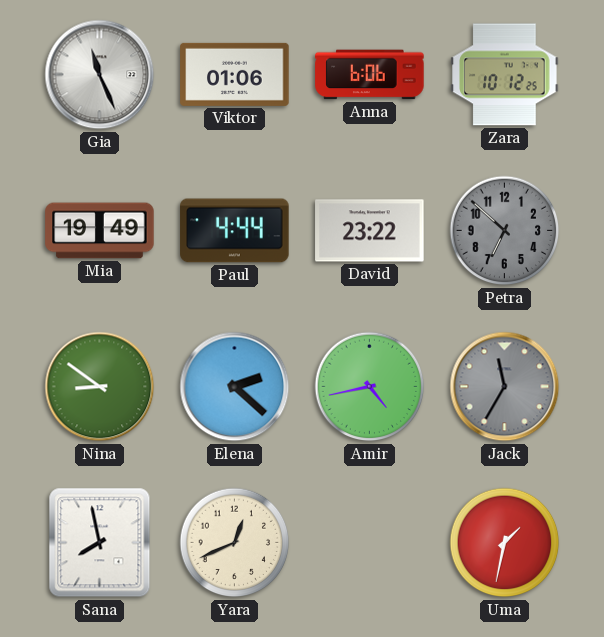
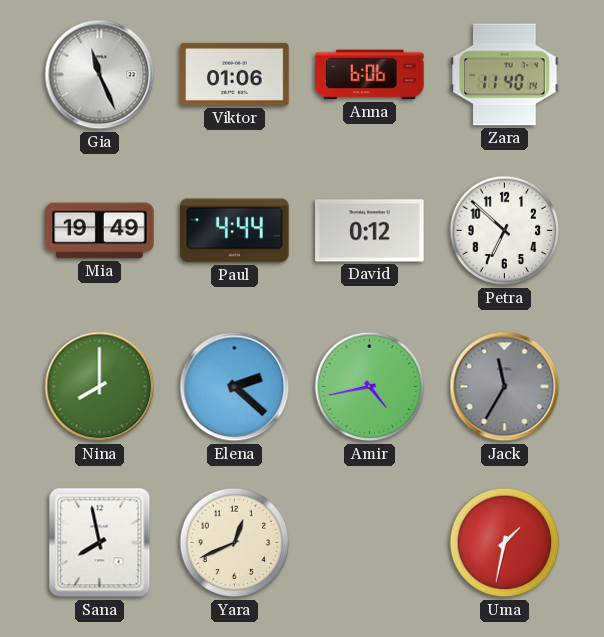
Zara: 10:12 -> 11:40 (505, 75)
David: 23:22 -> 0:12 (370, 231)
Petra dial: grey -> white (505, 231)
Nina: 8:51 -> 8:00 (100, 387)
